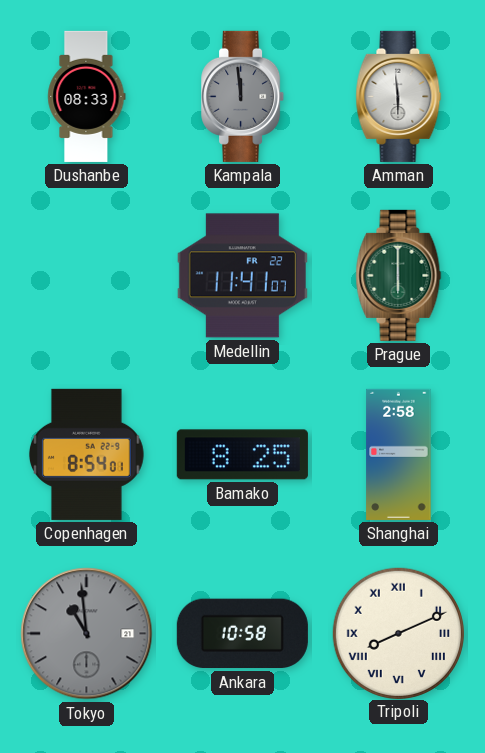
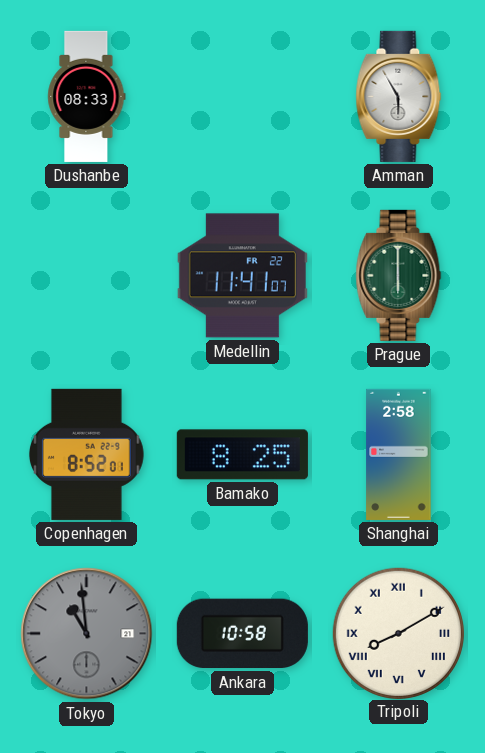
Kampala: 11:59 -> none (243, 96)
Amman: 5:59 -> 5:55 (399, 96)
Copenhagen: 8:54 -> 8:52 (86, 454)
Tripoli: 8:11 -> 8:10 (398, 633)
